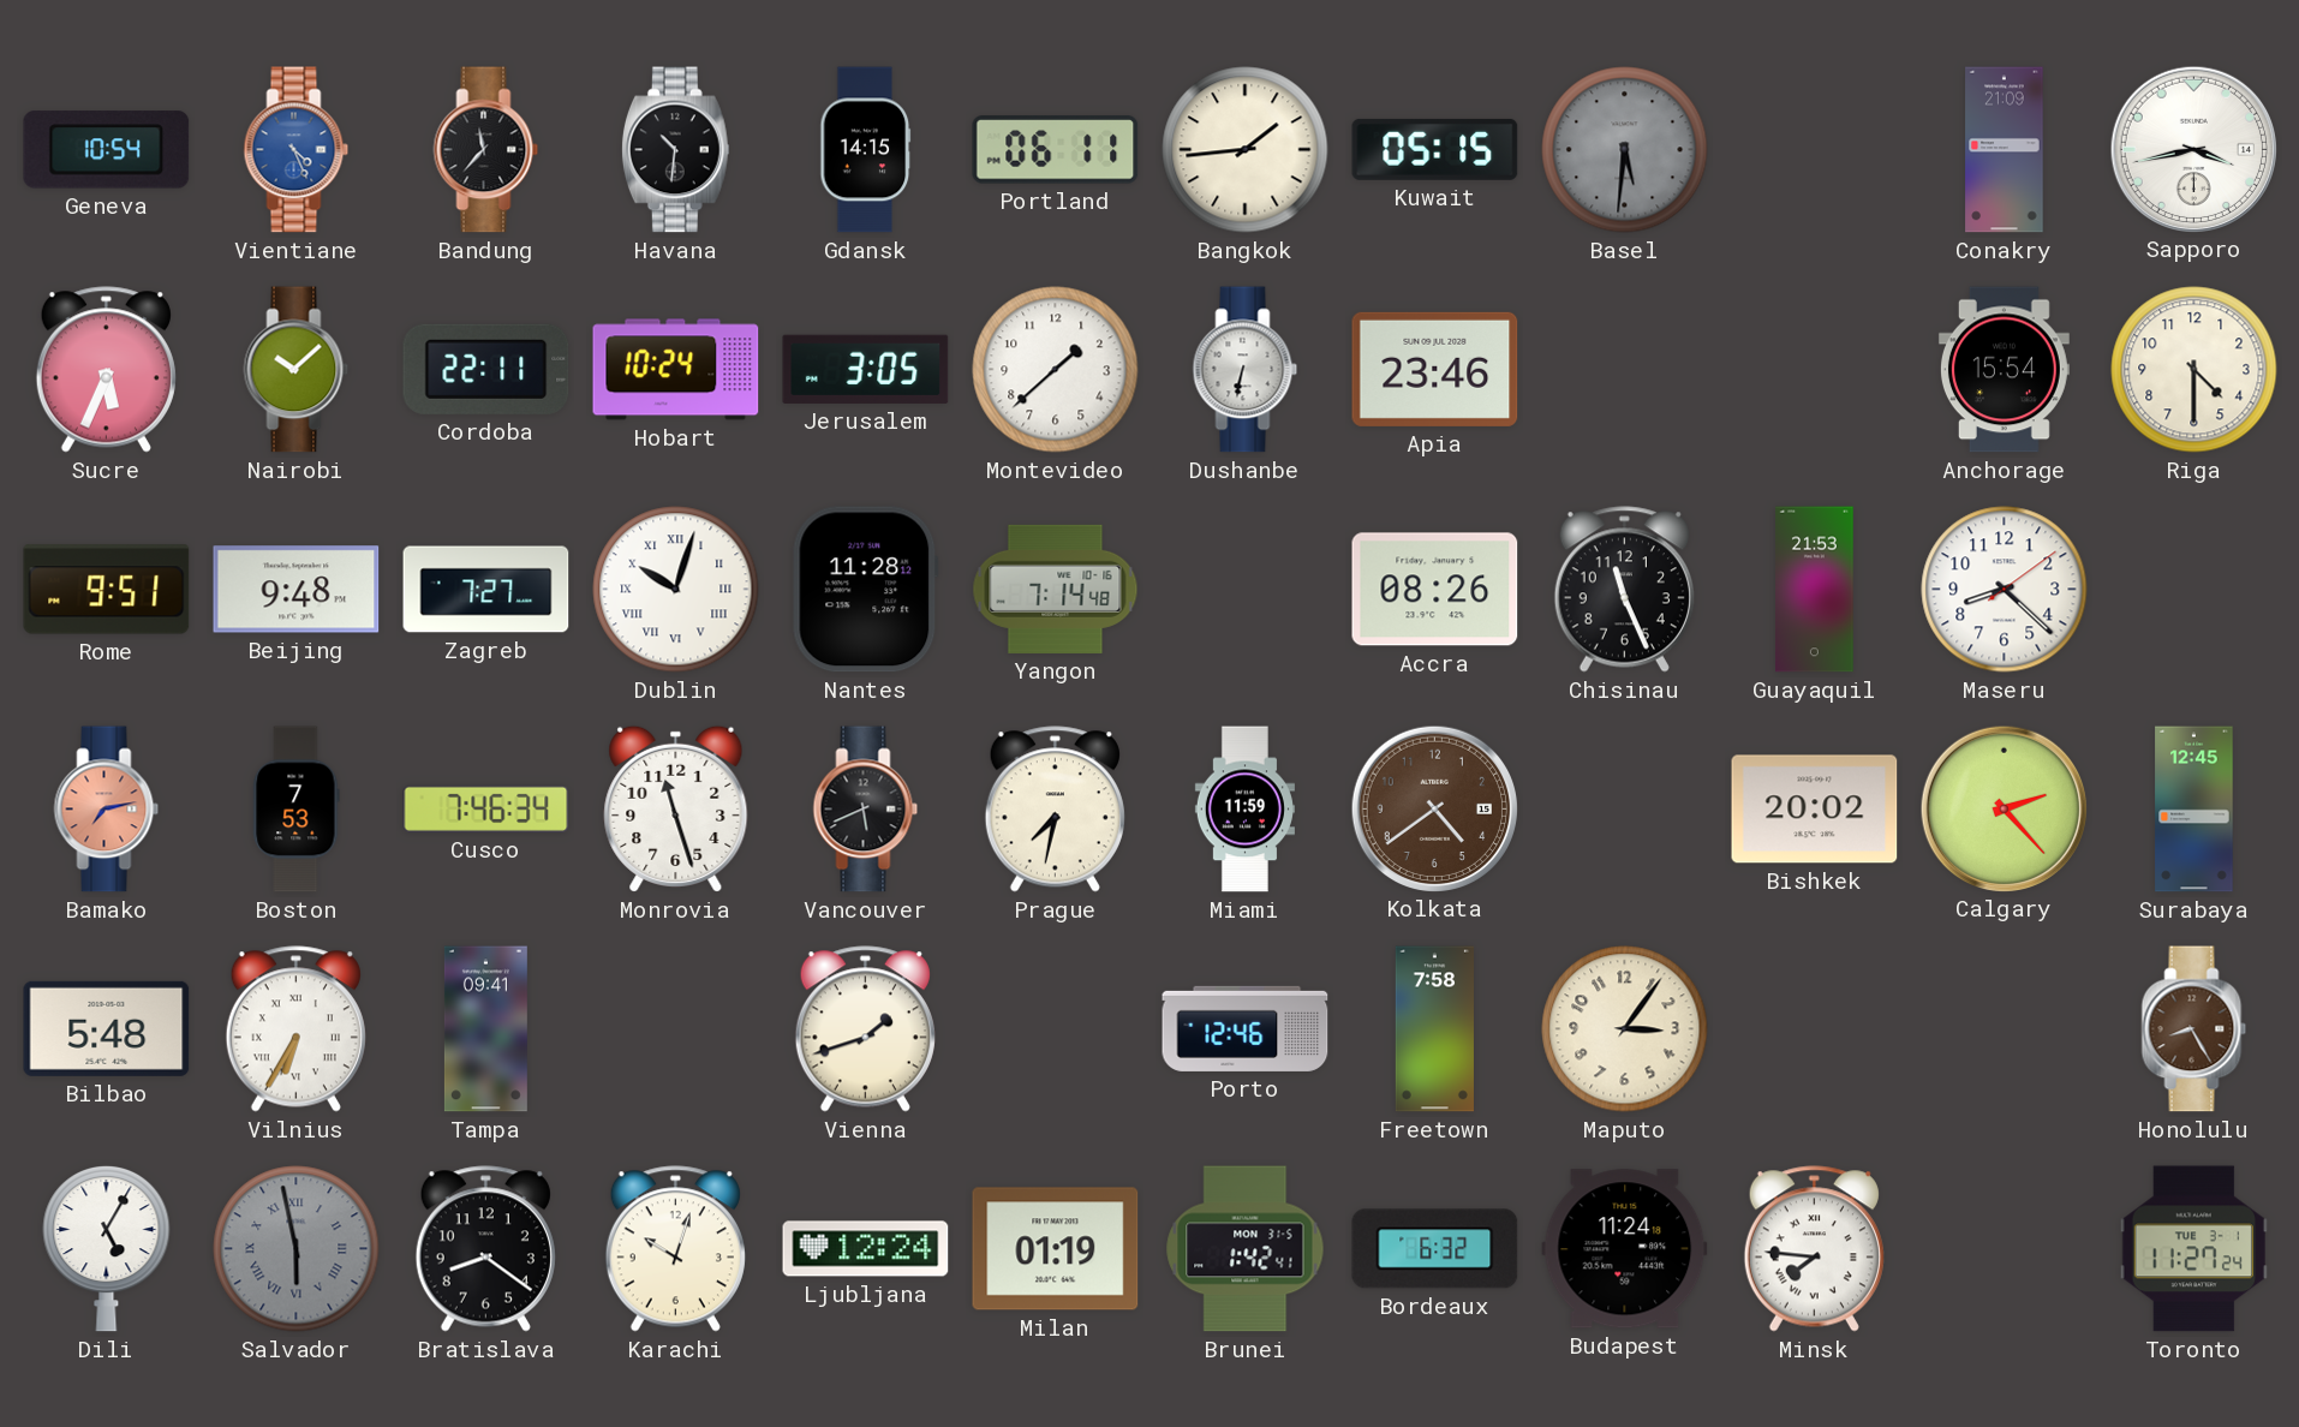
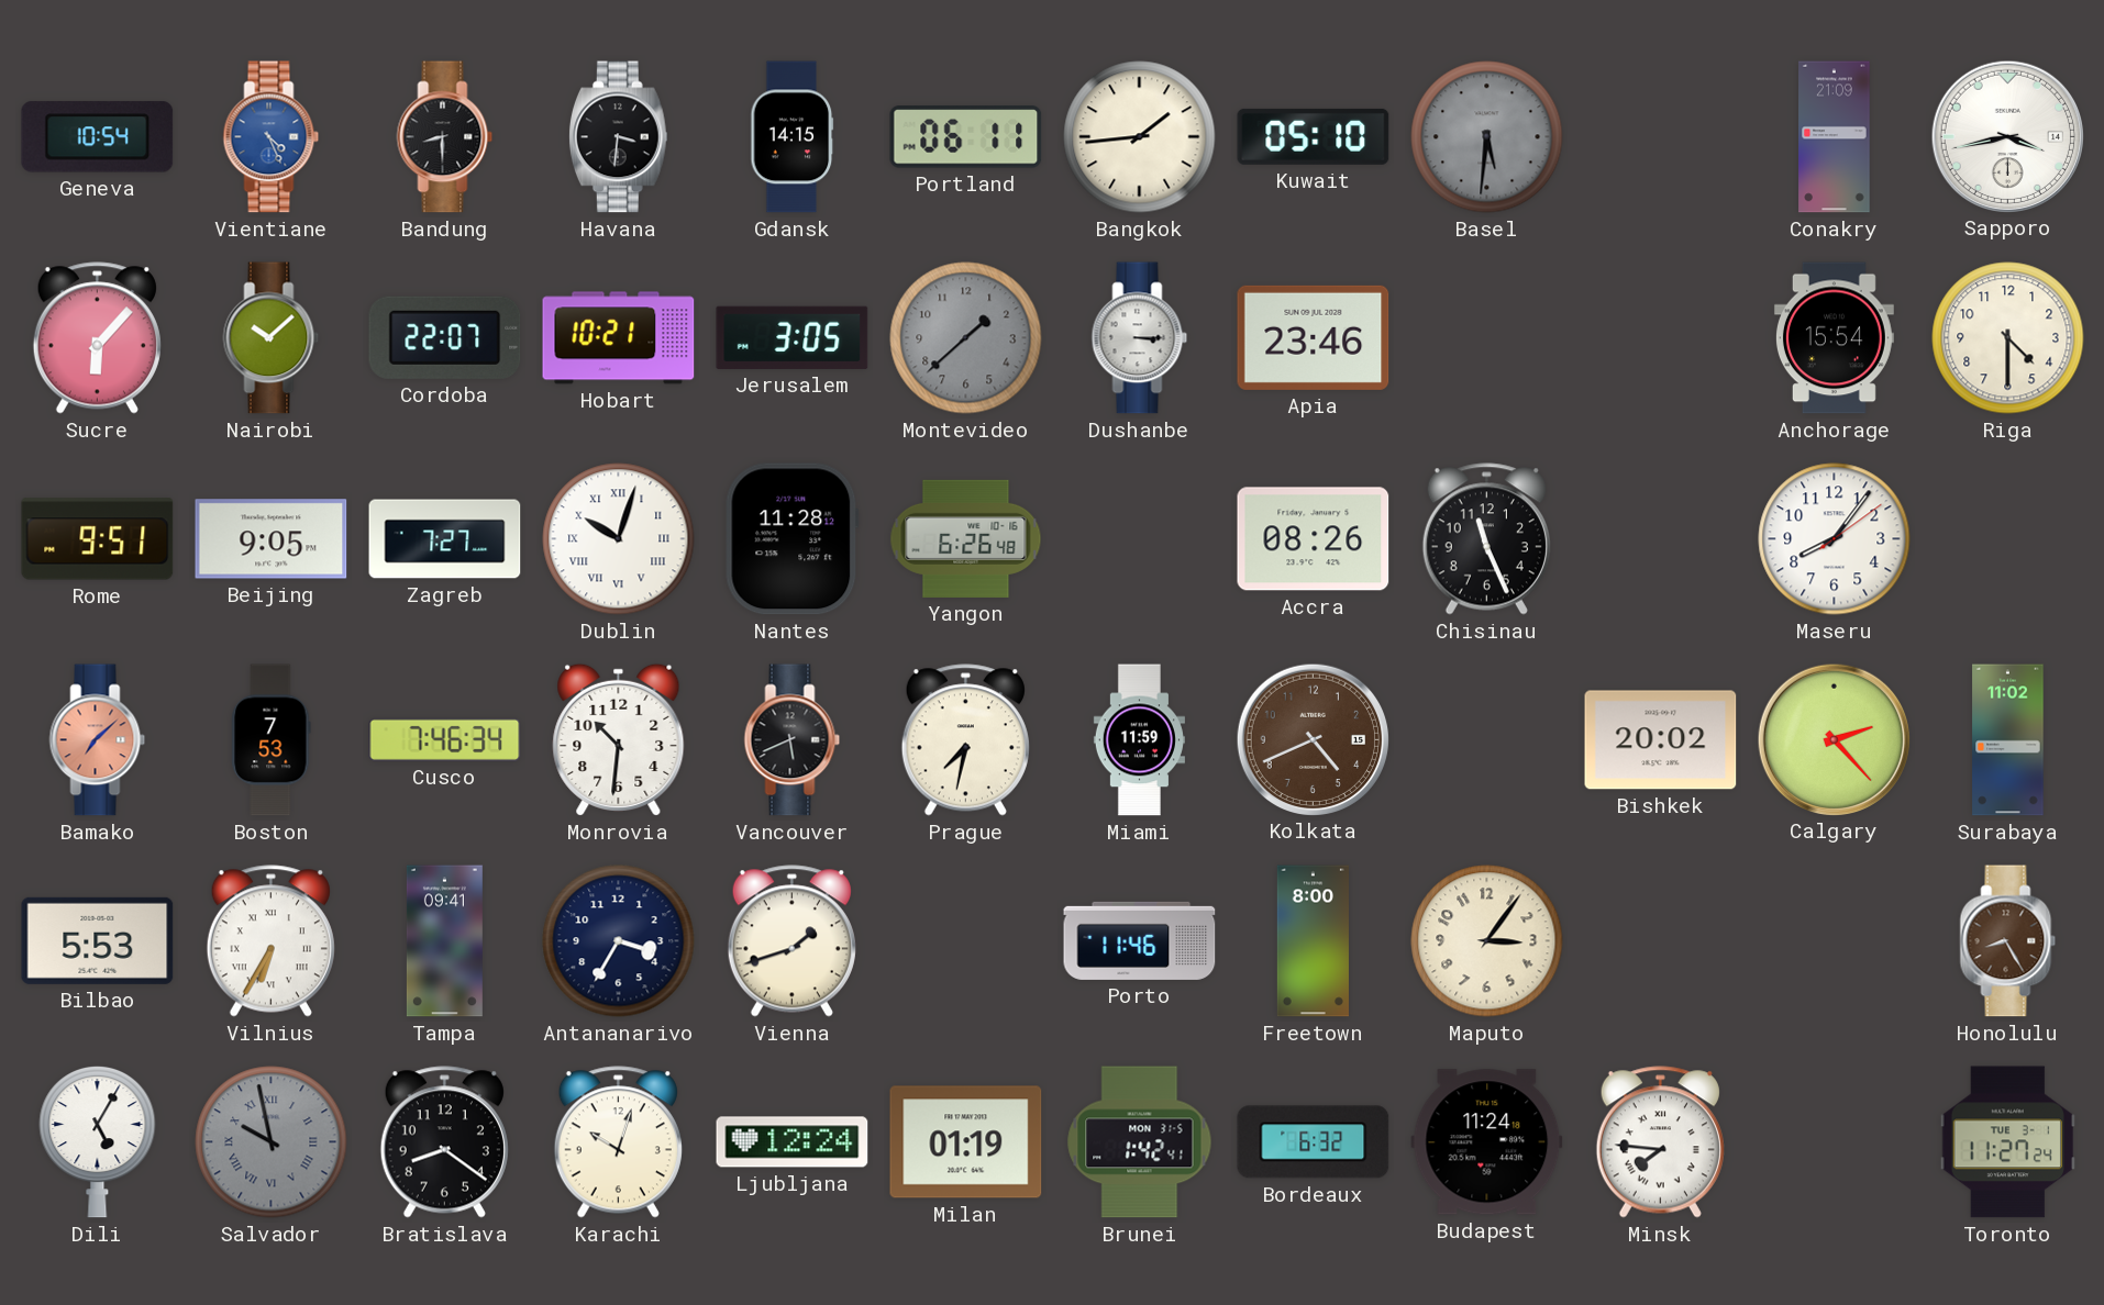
Bandung: 11:37 -> 8:30 (445, 137)
Havana: 10:31 -> 3:31 (618, 137)
Kuwait: 05:15 -> 05:10 (1314, 136)
Sucre: 5:34 -> 6:07 (97, 338)
Cordoba: 22:11 -> 22:07 (445, 337)
Hobart: 10:24 -> 10:21 (619, 338)
Montevideo dial: white -> grey (966, 338)
Dushanbe: 6:32 -> 3:15 (1140, 338)
Beijing: 9:48 -> 9:05 (272, 539)
Yangon: 7:14 -> 6:26 (966, 538)
Guayaquil: 21:53 -> none (1815, 590)
Maseru: 8:22 -> 8:06 (1835, 539)
Bamako: 7:13 -> 7:08 (98, 740)
Monrovia: 11:27 -> 10:31 (619, 739)
Kolkata: 4:39 -> 4:41 (1313, 739)
Surabaya: 12:45 -> 11:02 (2008, 740)
Bilbao: 5:48 -> 5:53 (98, 940)
Antananarivo: none -> 3:35 (619, 941)
Porto: 12:46 -> 11:46 (1140, 940)
Freetown: 7:58 -> 8:00 (1313, 941)
Salvador: 5:58 -> 9:58 (272, 1142)
